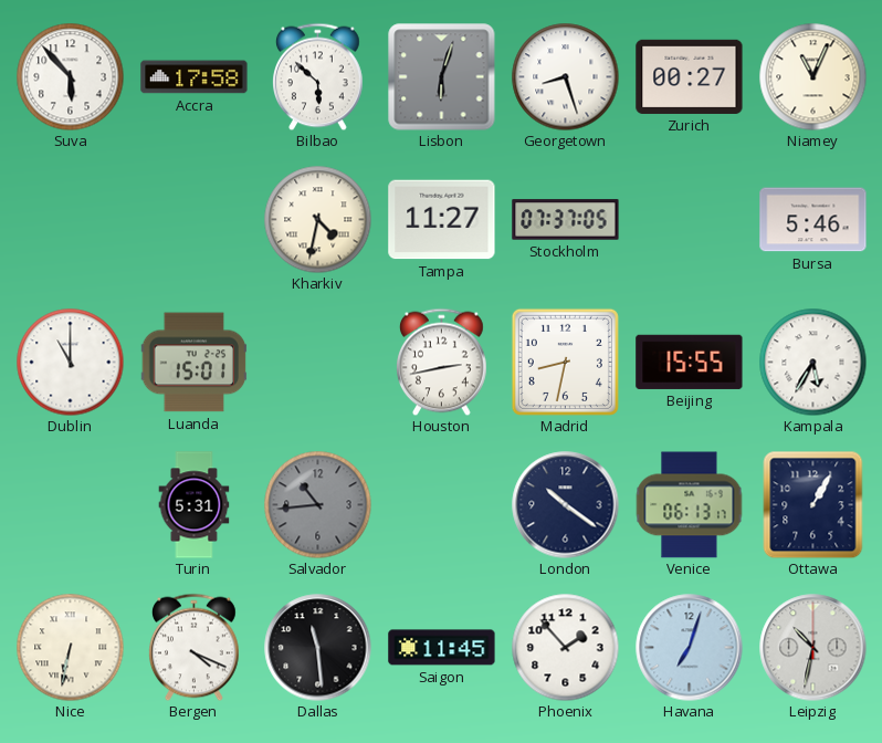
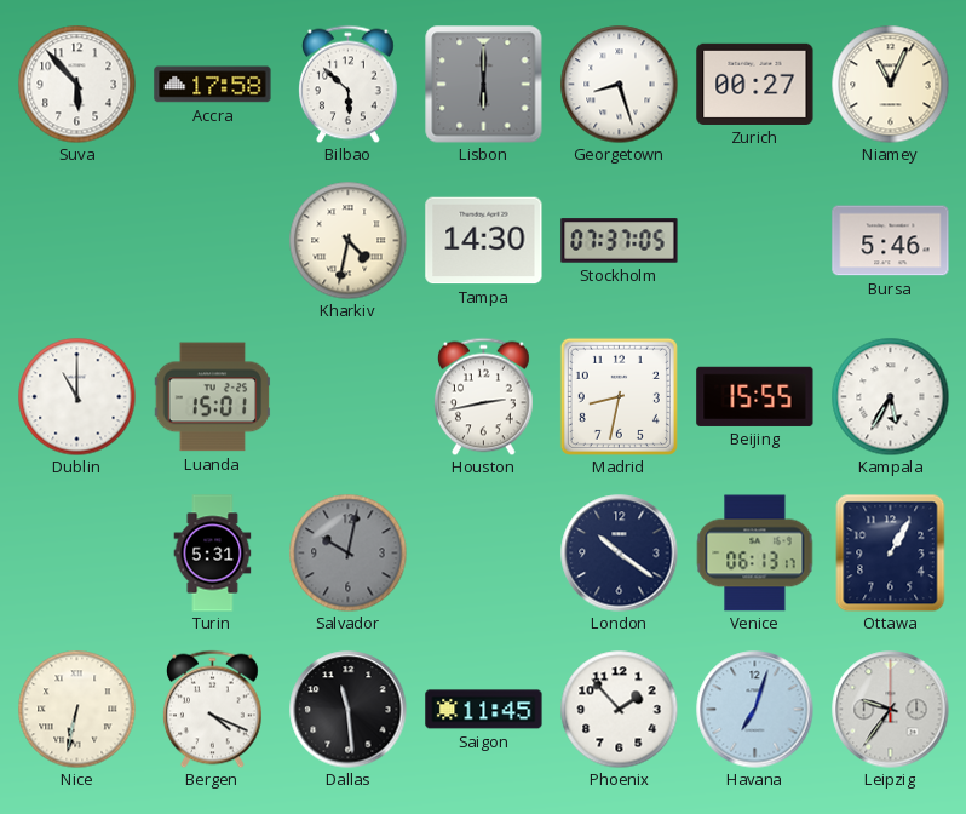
Lisbon: 6:03 -> 6:00 (484, 85)
Tampa: 11:27 -> 14:30 (484, 241)
Salvador: 10:44 -> 10:02 (347, 552)
Leipzig: 10:32 -> 9:36 (891, 710)
